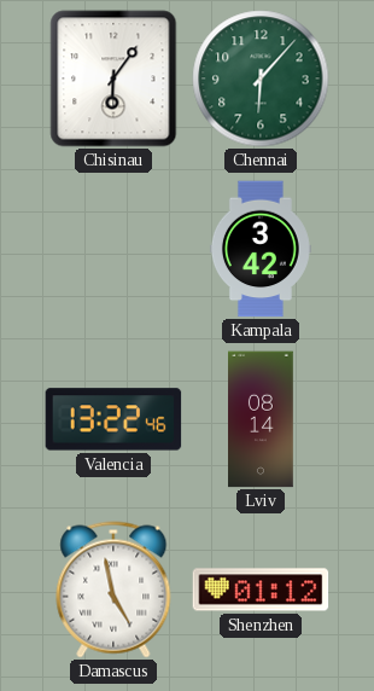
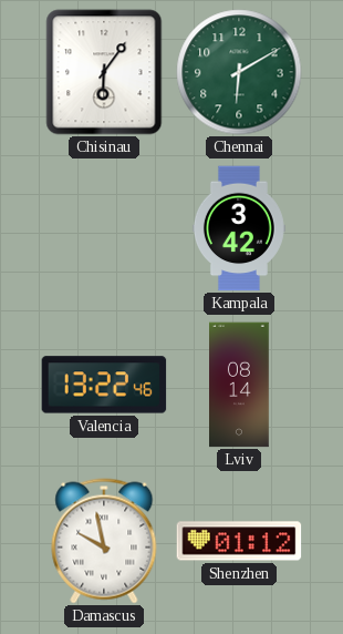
Chennai: 6:07 -> 6:10 (239, 72)
Damascus: 4:58 -> 9:58 (104, 541)
